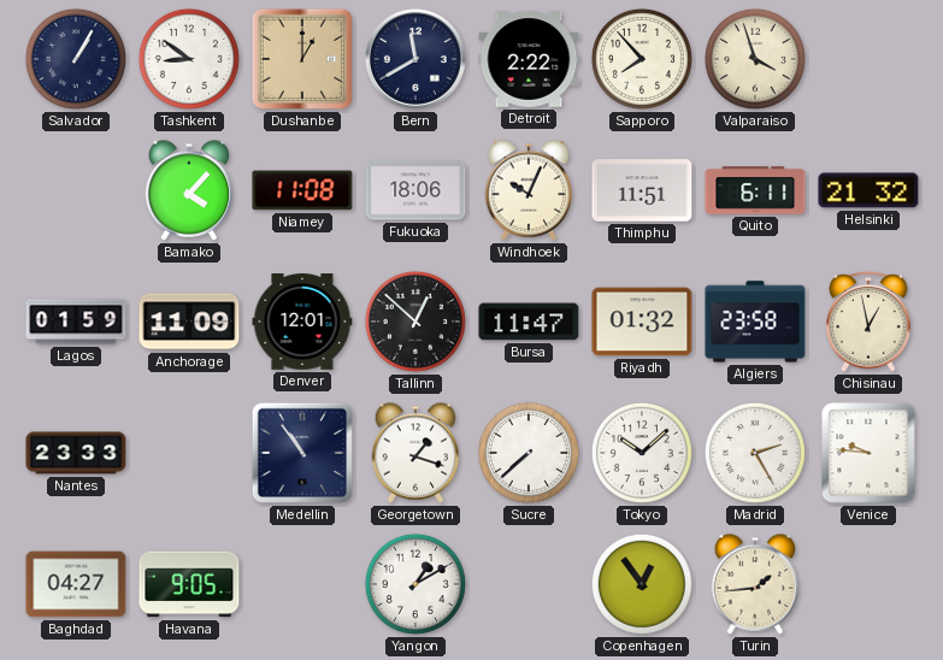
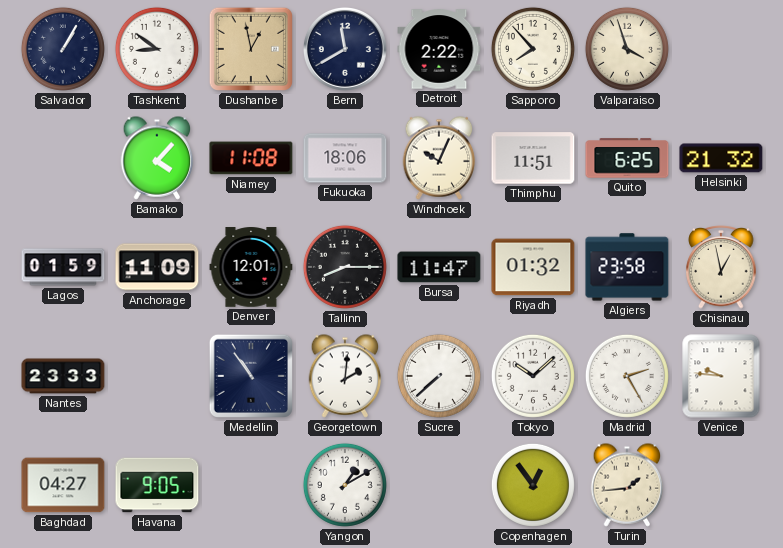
Dushanbe: 1:00 -> 12:58 (251, 49)
Quito: 6:11 -> 6:25 (627, 158)
Tallinn: 12:52 -> 8:15 (345, 267)
Georgetown: 1:18 -> 2:01 (345, 376)
